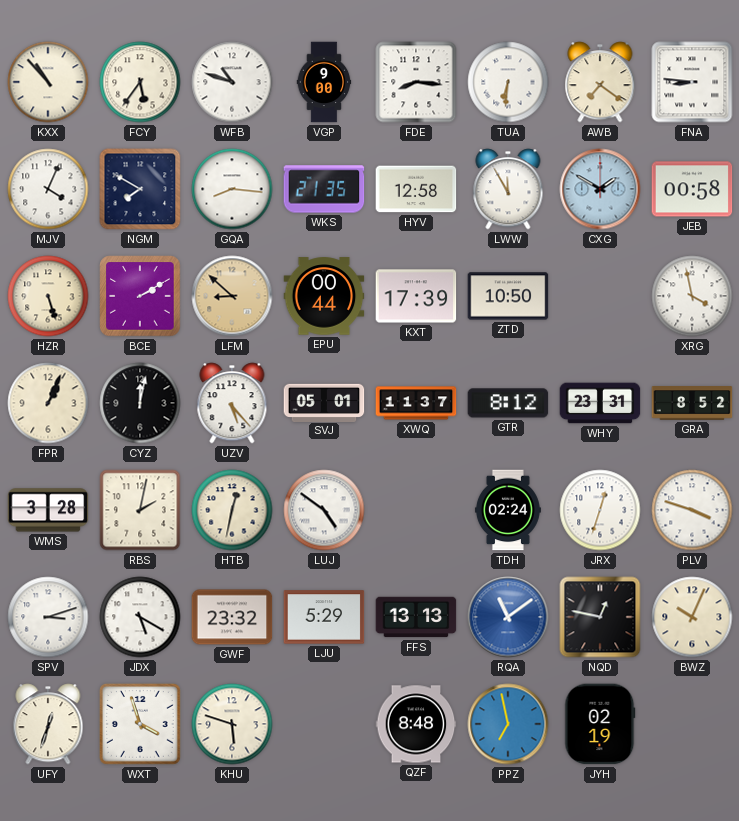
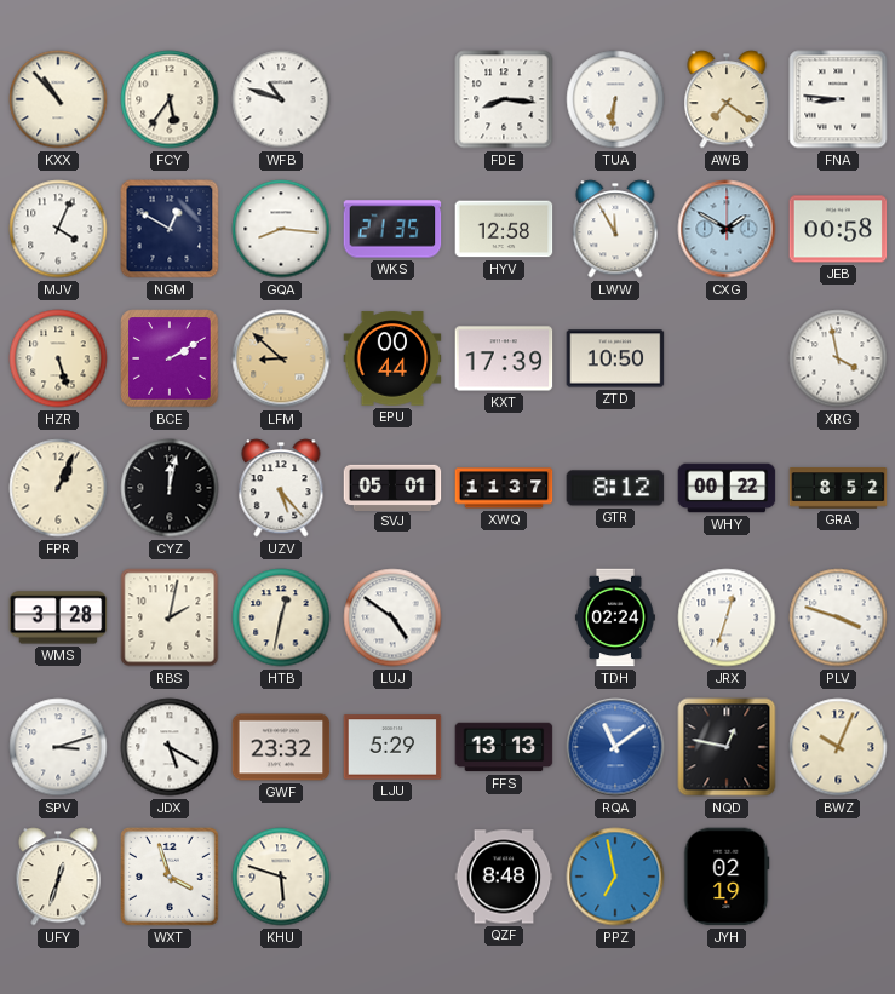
VGP: 9:00 -> none (324, 82)
NGM: 7:50 -> 12:50 (170, 229)
WHY: 23:31 -> 00:22 (727, 488)
